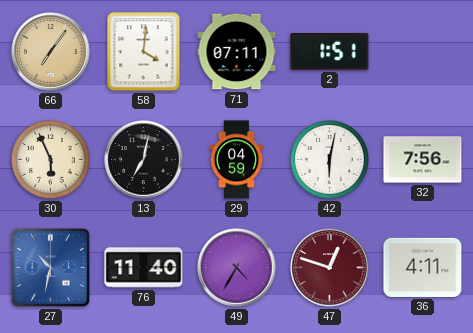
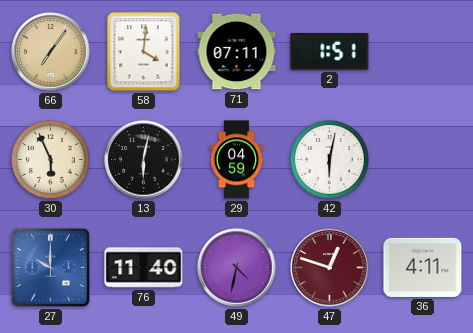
13: 7:02 -> 6:02 (144, 160)
32: 7:56 -> none (423, 160)
27: 10:32 -> 10:00 (51, 268)
49: 4:35 -> 4:32 (237, 268)
